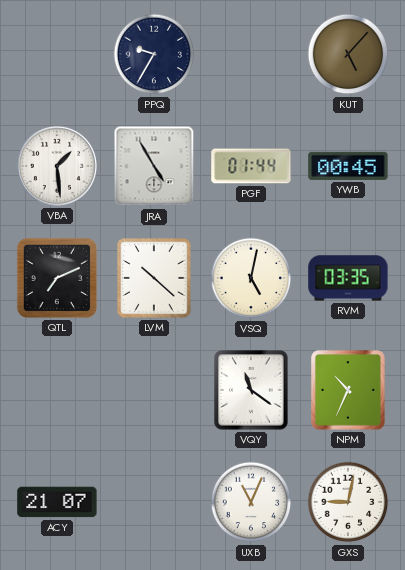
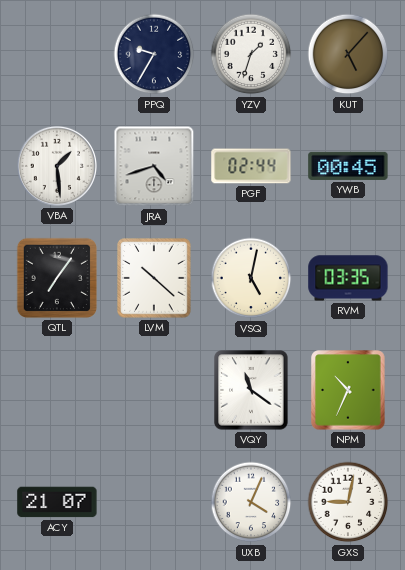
YZV: none -> 1:33 (251, 54)
JRA: 4:55 -> 4:42 (154, 166)
PGF: 01:44 -> 02:44 (251, 166)
QTL: 7:11 -> 7:06 (57, 278)
UXB: 11:04 -> 4:04 (251, 502)
